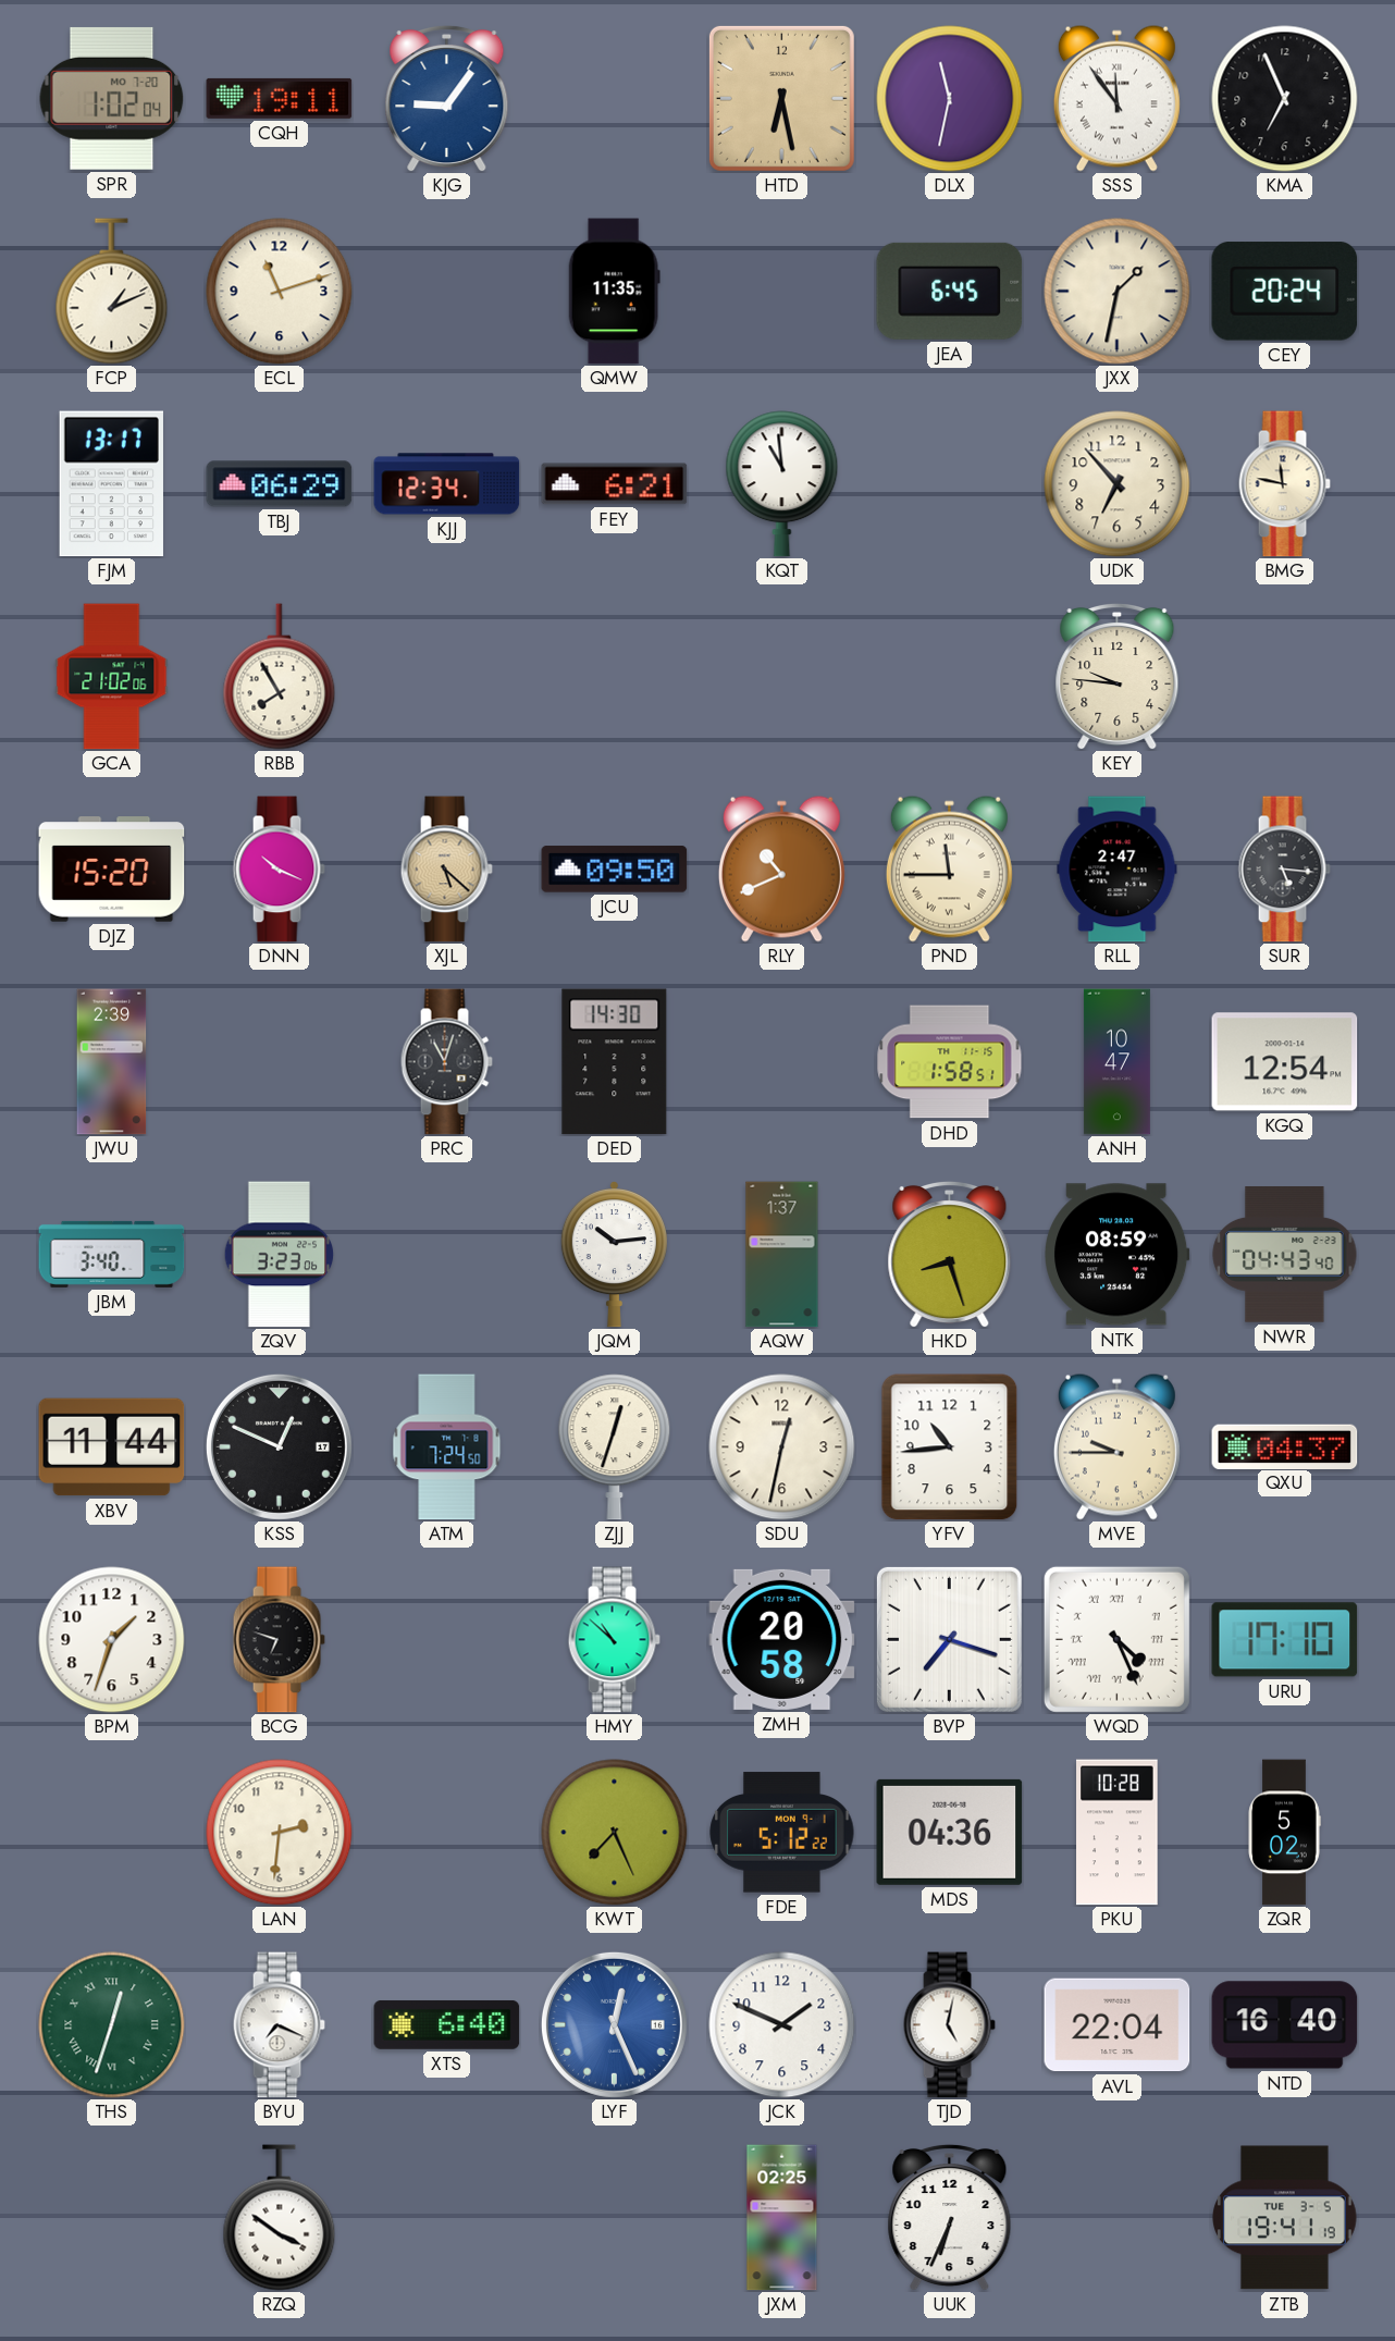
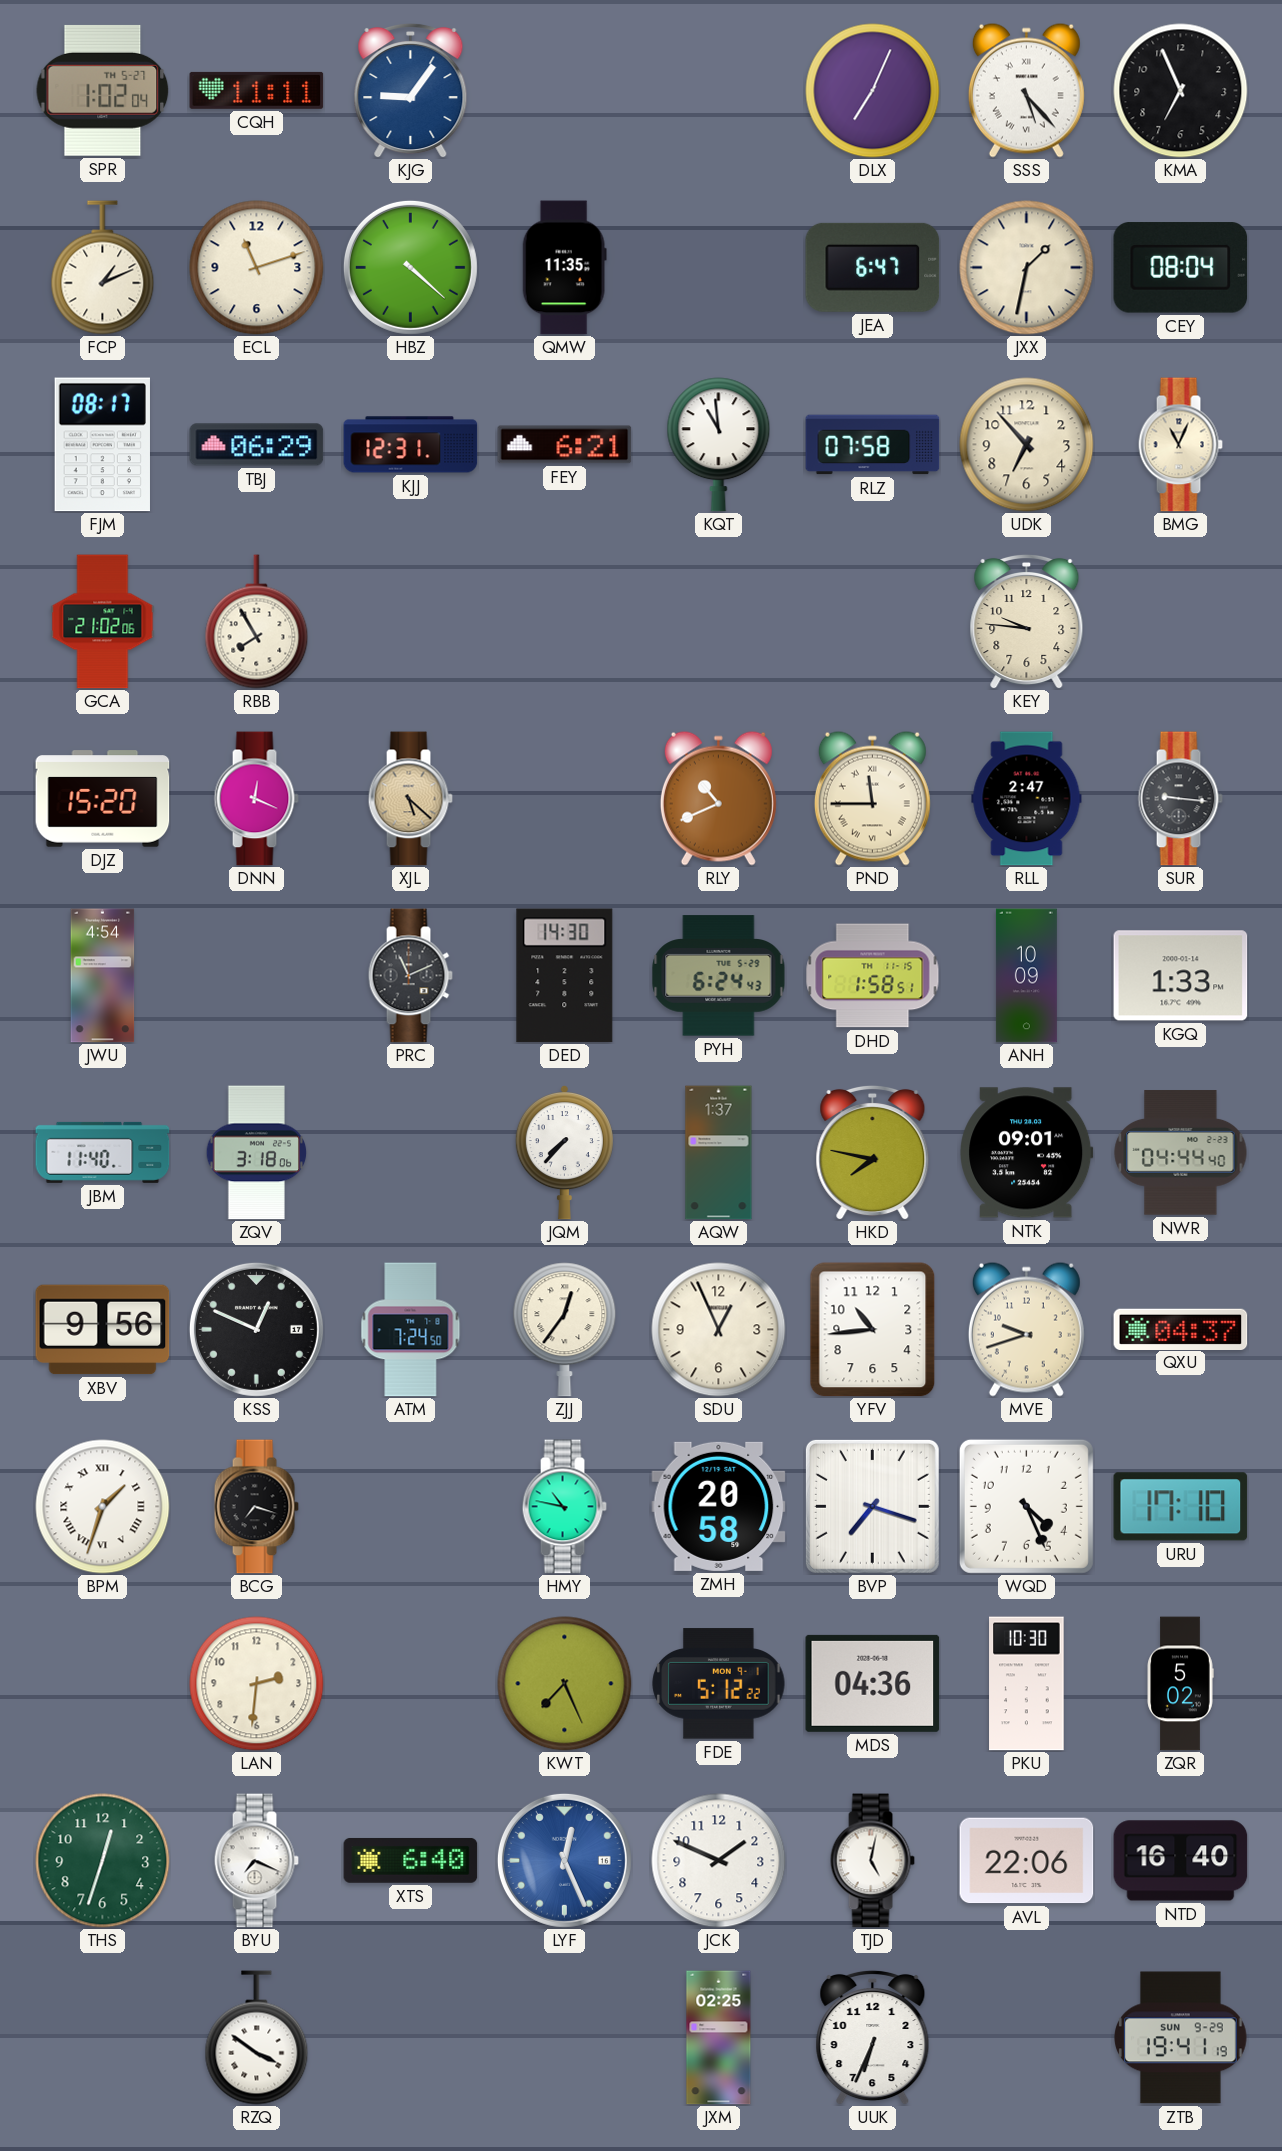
SPR date: MO 7-20 -> TH 5-27 (103, 90)
CQH: 19:11 -> 11:11 (257, 90)
HTD: 6:28 -> none (781, 98)
DLX: 11:32 -> 7:04 (873, 91)
SSS: 11:54 -> 5:23 (1026, 90)
HBZ: none -> 4:22 (410, 267)
JEA: 6:45 -> 6:47 (873, 267)
CEY: 20:24 -> 08:04 (1181, 268)
FJM: 13:17 -> 08:17 (102, 445)
KJJ: 12:34 -> 12:31 (411, 445)
RLZ: none -> 07:58 (873, 445)
BMG: 11:47 -> 11:04 (1180, 445)
DNN: 10:19 -> 12:19 (256, 799)
JCU: 09:50 -> none (615, 870)
SUR: 5:16 -> 9:16 (1180, 799)
JWU: 2:39 -> 4:54 (103, 976)
PRC: 11:03 -> 11:11 (410, 976)
PYH: none -> 6:24 (719, 976)
ANH: 10:47 -> 10:09 (1026, 976)
KGQ: 12:54 -> 1:33 (1181, 976)
JBM: 3:40 -> 11:40 (103, 1152)
ZQV: 3:23 -> 3:18 (257, 1153)
JQM: 10:14 -> 7:37 (564, 1153)
HKD: 8:27 -> 7:47 (873, 1152)
NTK: 08:59 -> 09:01 (1027, 1153)
NWR: 04:43 -> 04:44 (1181, 1153)
XBV: 11:44 -> 9:56 (103, 1330)
ZJJ: 12:33 -> 12:36 (565, 1330)
SDU: 12:32 -> 12:56 (719, 1330)
MVE: 9:45 -> 9:42 (1026, 1329)
BPM numerals: Arabic -> Roman (103, 1507)
BCG: 6:48 -> 7:18 (256, 1507)
HMY: 10:52 -> 10:47 (564, 1507)
WQD numerals: Roman -> Arabic (1026, 1506)
PKU: 10:28 -> 10:30 (1027, 1684)
THS numerals: Roman -> Arabic (103, 1861)
AVL: 22:04 -> 22:06 (1027, 1861)
ZTB date: TUE 3-5 -> SUN 9-29 (1181, 2038)
